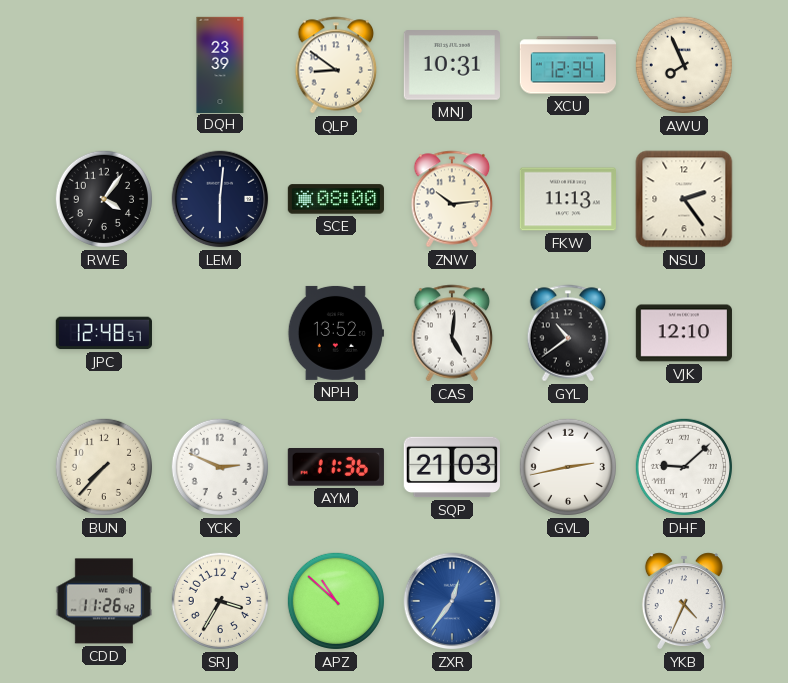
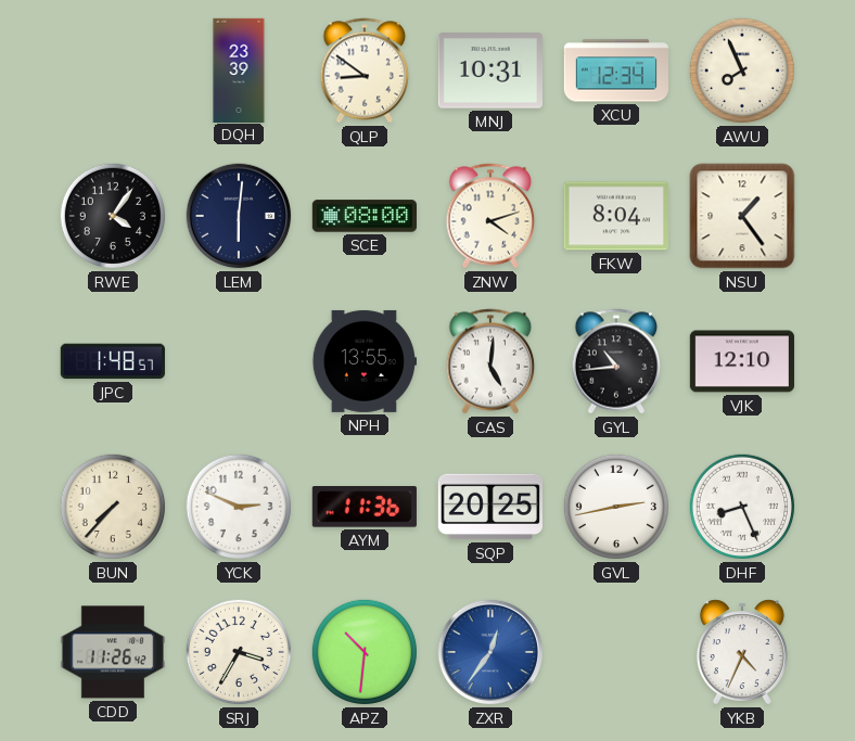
ZNW: 10:14 -> 4:12 (490, 216)
FKW: 11:13 -> 8:04 (615, 216)
NSU: 2:24 -> 1:24 (742, 216)
JPC: 12:48 -> 1:48 (113, 361)
NPH: 13:52 -> 13:55 (363, 361)
GYL: 10:39 -> 10:44 (616, 361)
SQP: 21:03 -> 20:25 (490, 507)
DHF: 9:08 -> 8:26 (742, 507)
APZ: 10:52 -> 10:31 (365, 652)
